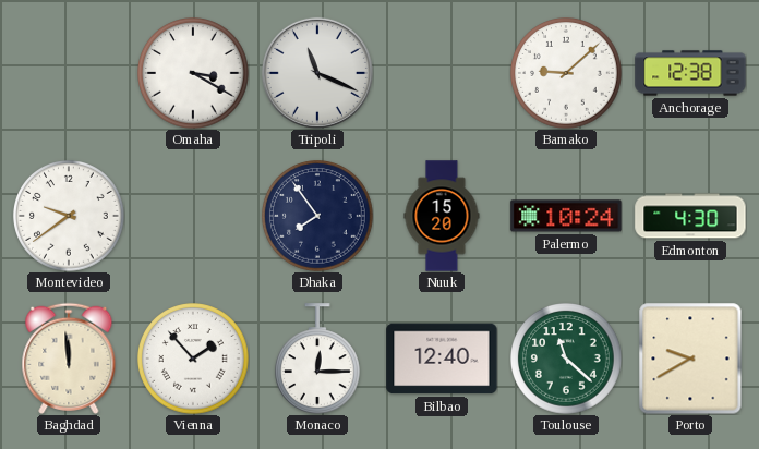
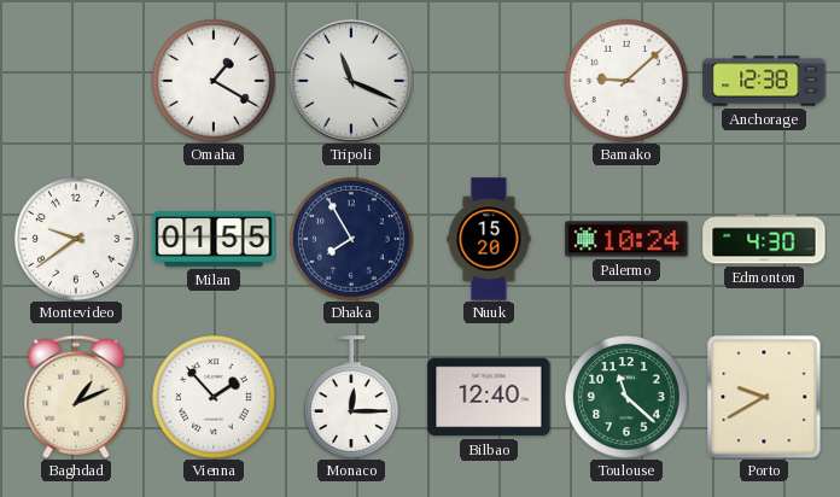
Omaha: 3:20 -> 1:20 (215, 82)
Milan: none -> 01:55 (214, 240)
Dhaka: 7:54 -> 7:55 (352, 240)
Baghdad: 11:59 -> 1:11 (76, 397)
